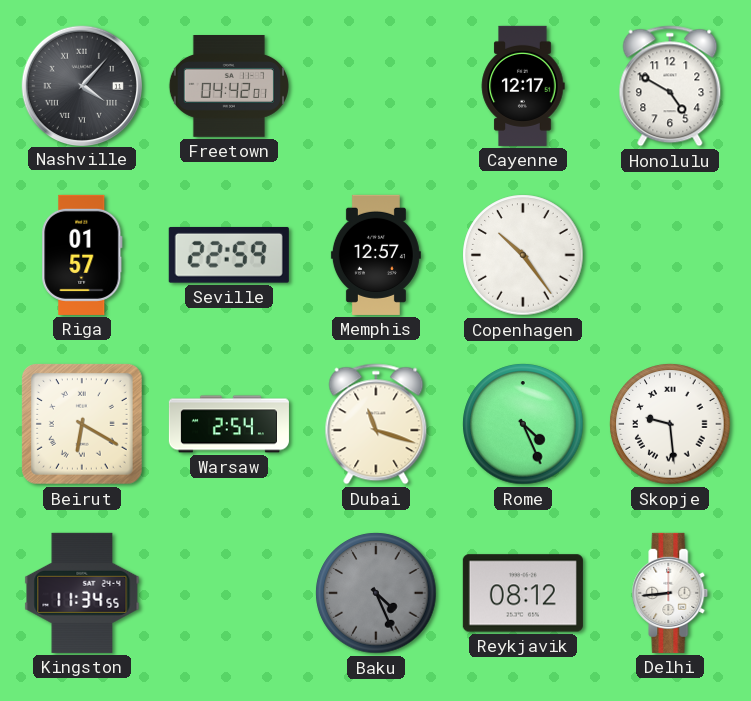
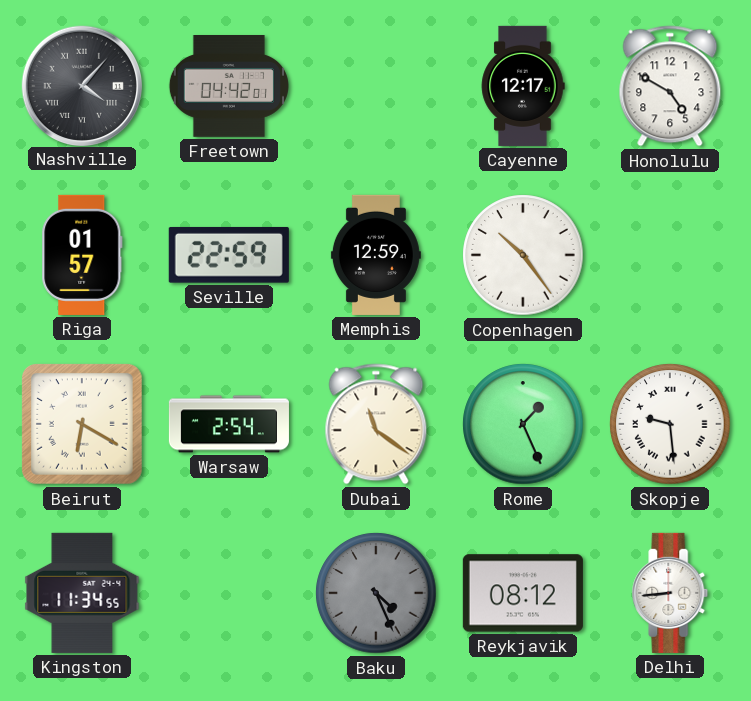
Memphis: 12:57 -> 12:59 (376, 255)
Dubai: 11:18 -> 11:21 (376, 424)
Rome: 4:26 -> 1:26 (523, 424)
